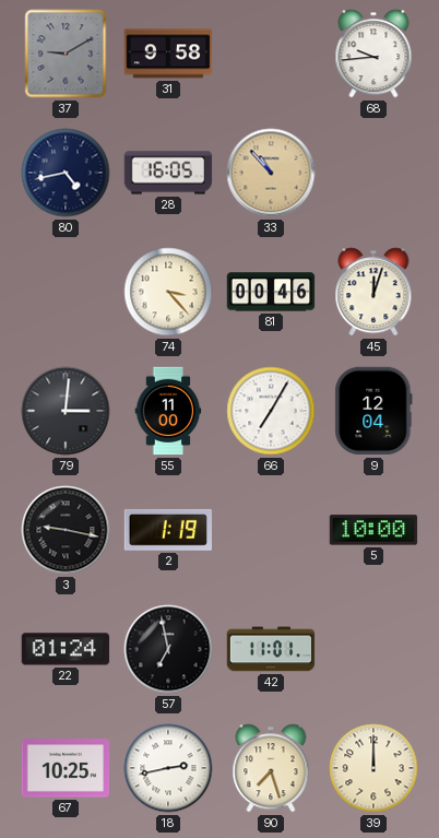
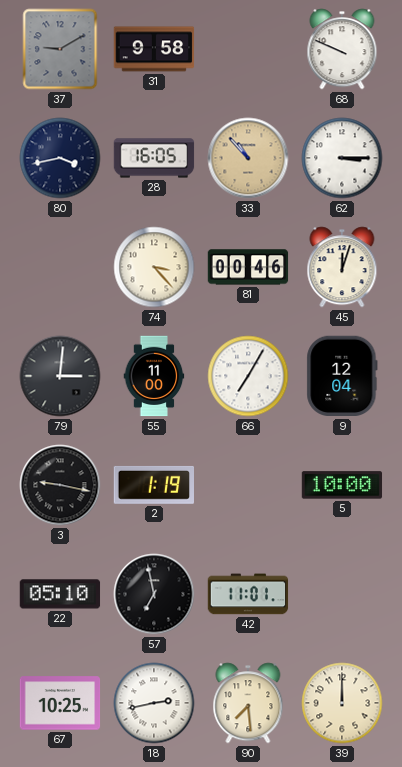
68: 9:44 -> 9:49 (342, 49)
80: 4:43 -> 3:43 (60, 158)
62: none -> 3:15 (342, 158)
22: 01:24 -> 05:10 (60, 594)
90: 7:27 -> 7:29 (248, 703)
